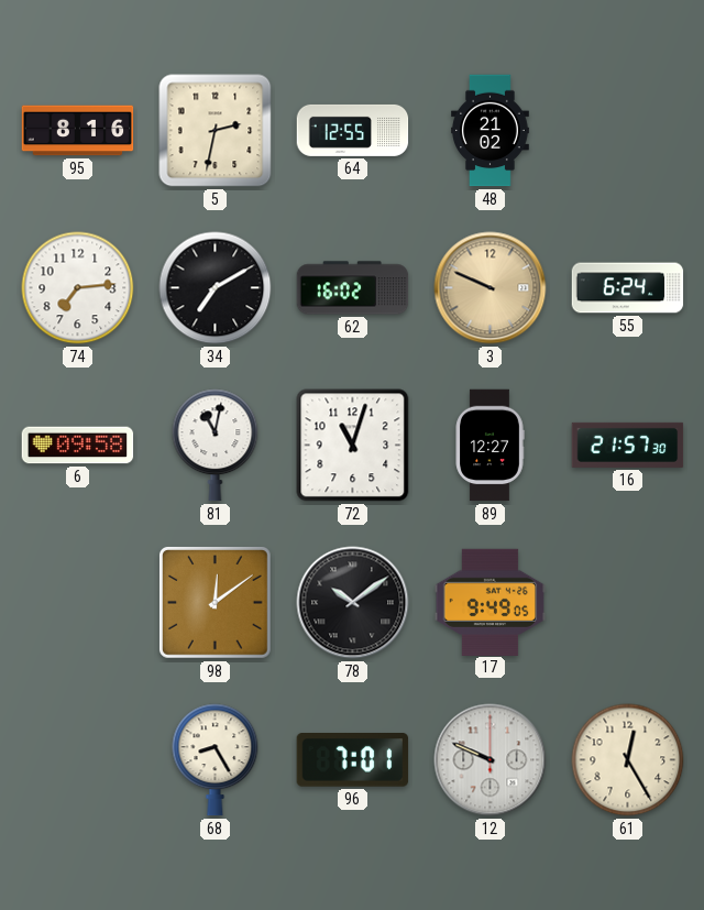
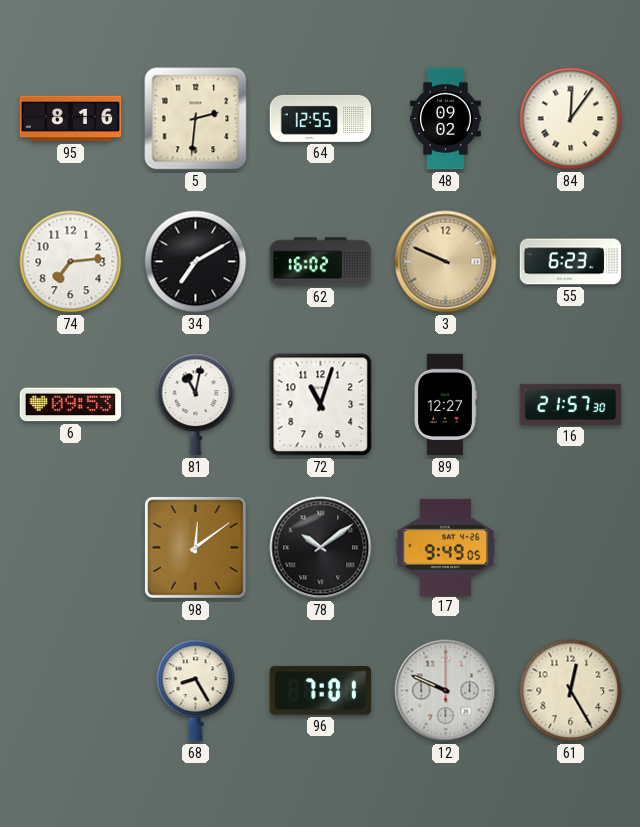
5: 2:32 -> 2:31 (196, 119)
48: 21:02 -> 09:02 (446, 119)
84: none -> 12:06 (571, 119)
55: 6:24 -> 6:23 (571, 262)
6: 09:58 -> 09:53 (71, 405)
